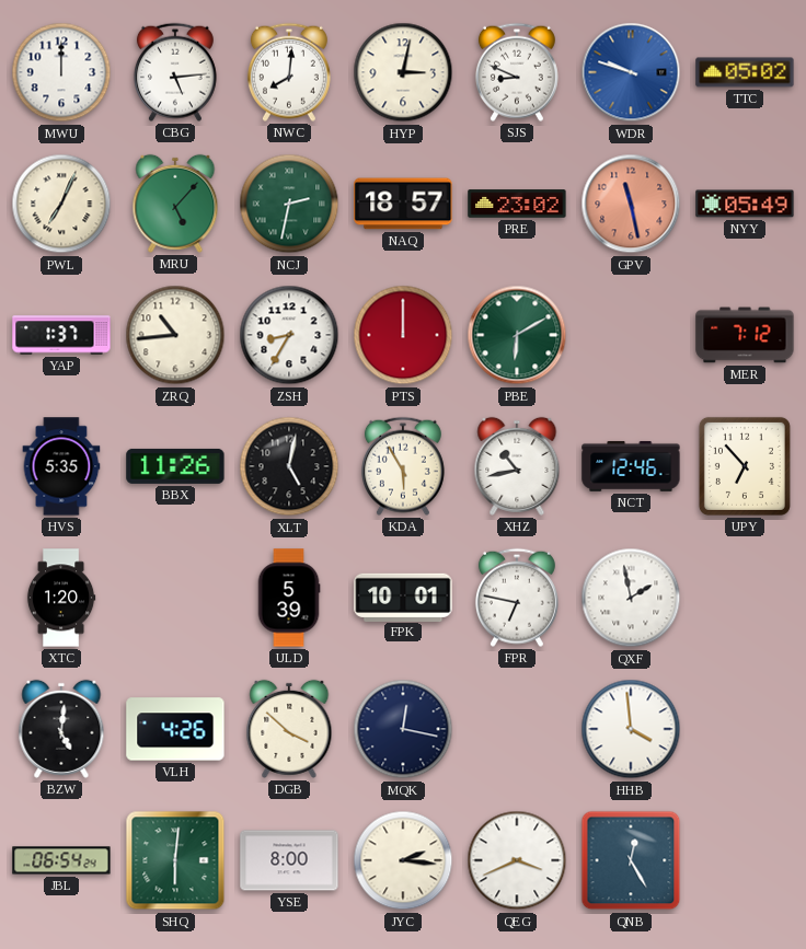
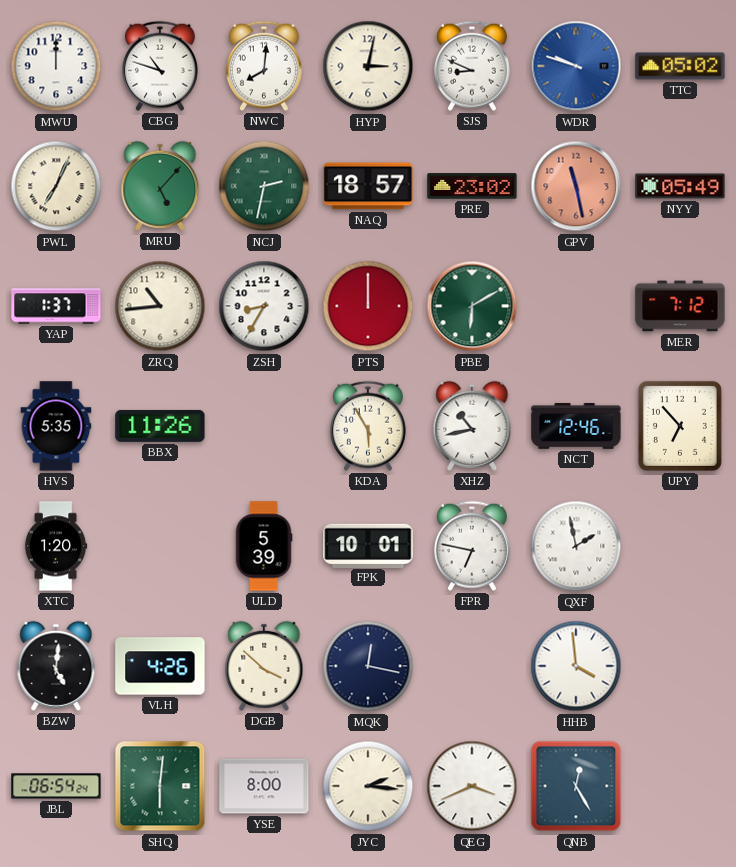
CBG: 5:14 -> 10:48 (160, 66)
XLT: 5:02 -> none (289, 466)
